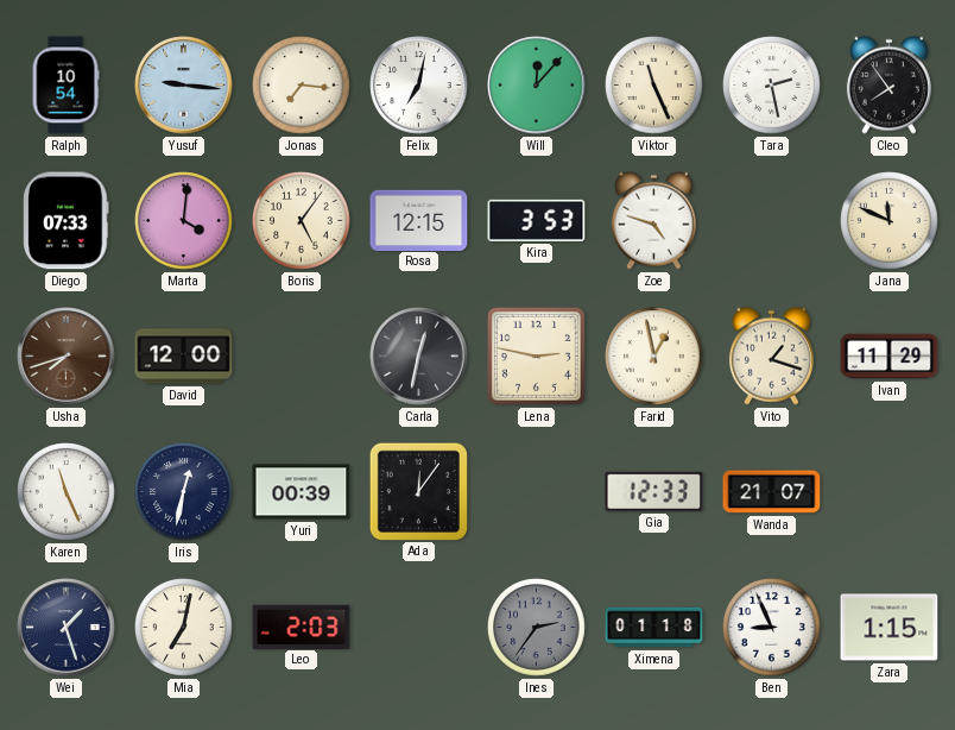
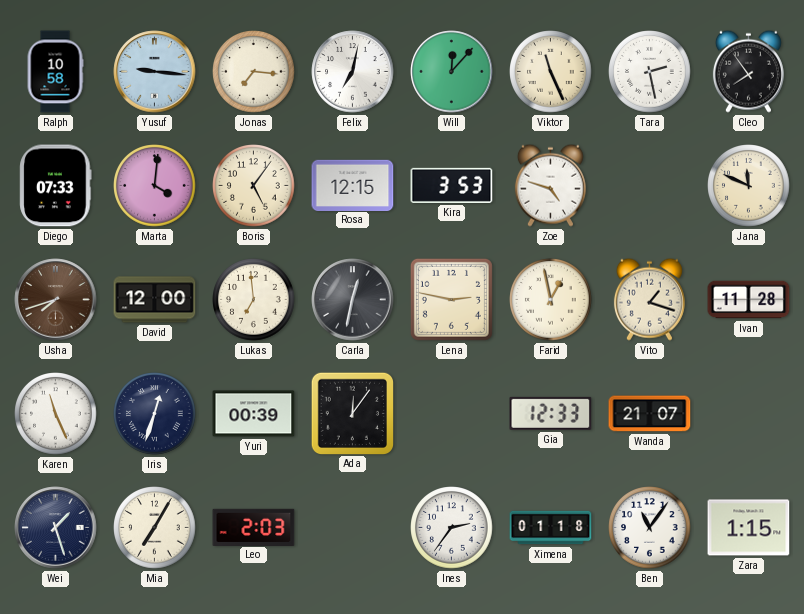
Ralph: 10:54 -> 10:58 (55, 72)
Lukas: none -> 6:59 (254, 300)
Ivan: 11:29 -> 11:28 (749, 300)
Iris: 12:32 -> 12:33 (155, 414)
Mia: 7:02 -> 7:05 (155, 528)
Ines dial: grey -> white (452, 528)
Ben: 8:56 -> 11:06 (650, 528)
